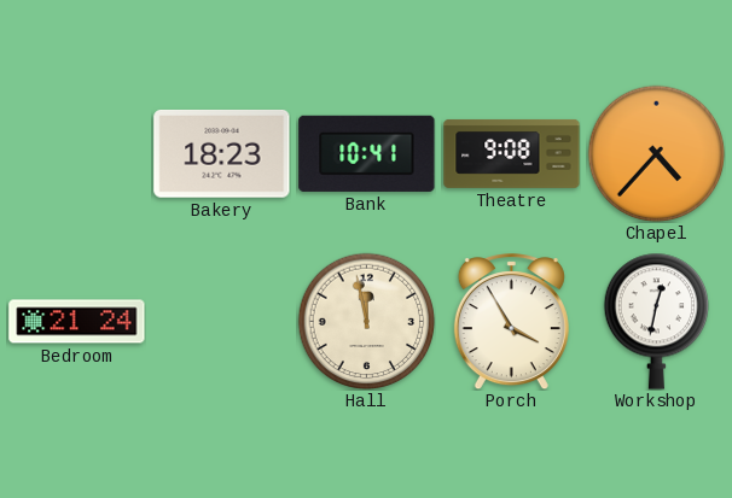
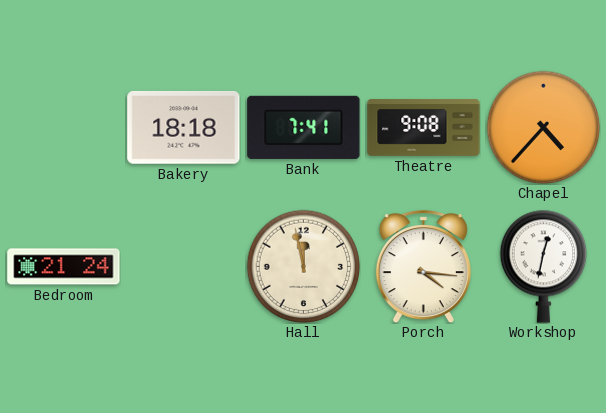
Bakery: 18:23 -> 18:18 (184, 128)
Bank: 10:41 -> 7:41 (304, 127)
Porch: 3:55 -> 4:16 (423, 267)
